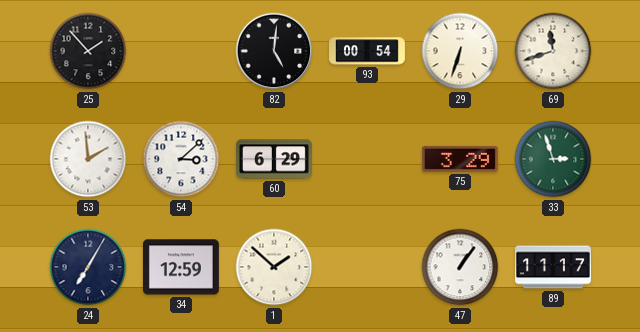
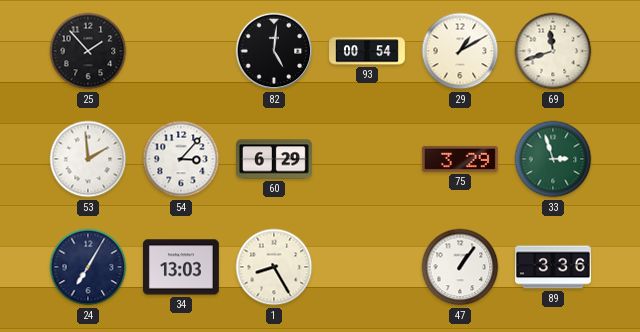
29: 6:33 -> 1:10 (460, 51)
54: 3:08 -> 3:07 (181, 159)
34: 12:59 -> 13:03 (181, 267)
1: 1:52 -> 8:25 (274, 267)
89: 11:17 -> 3:36 (554, 267)
